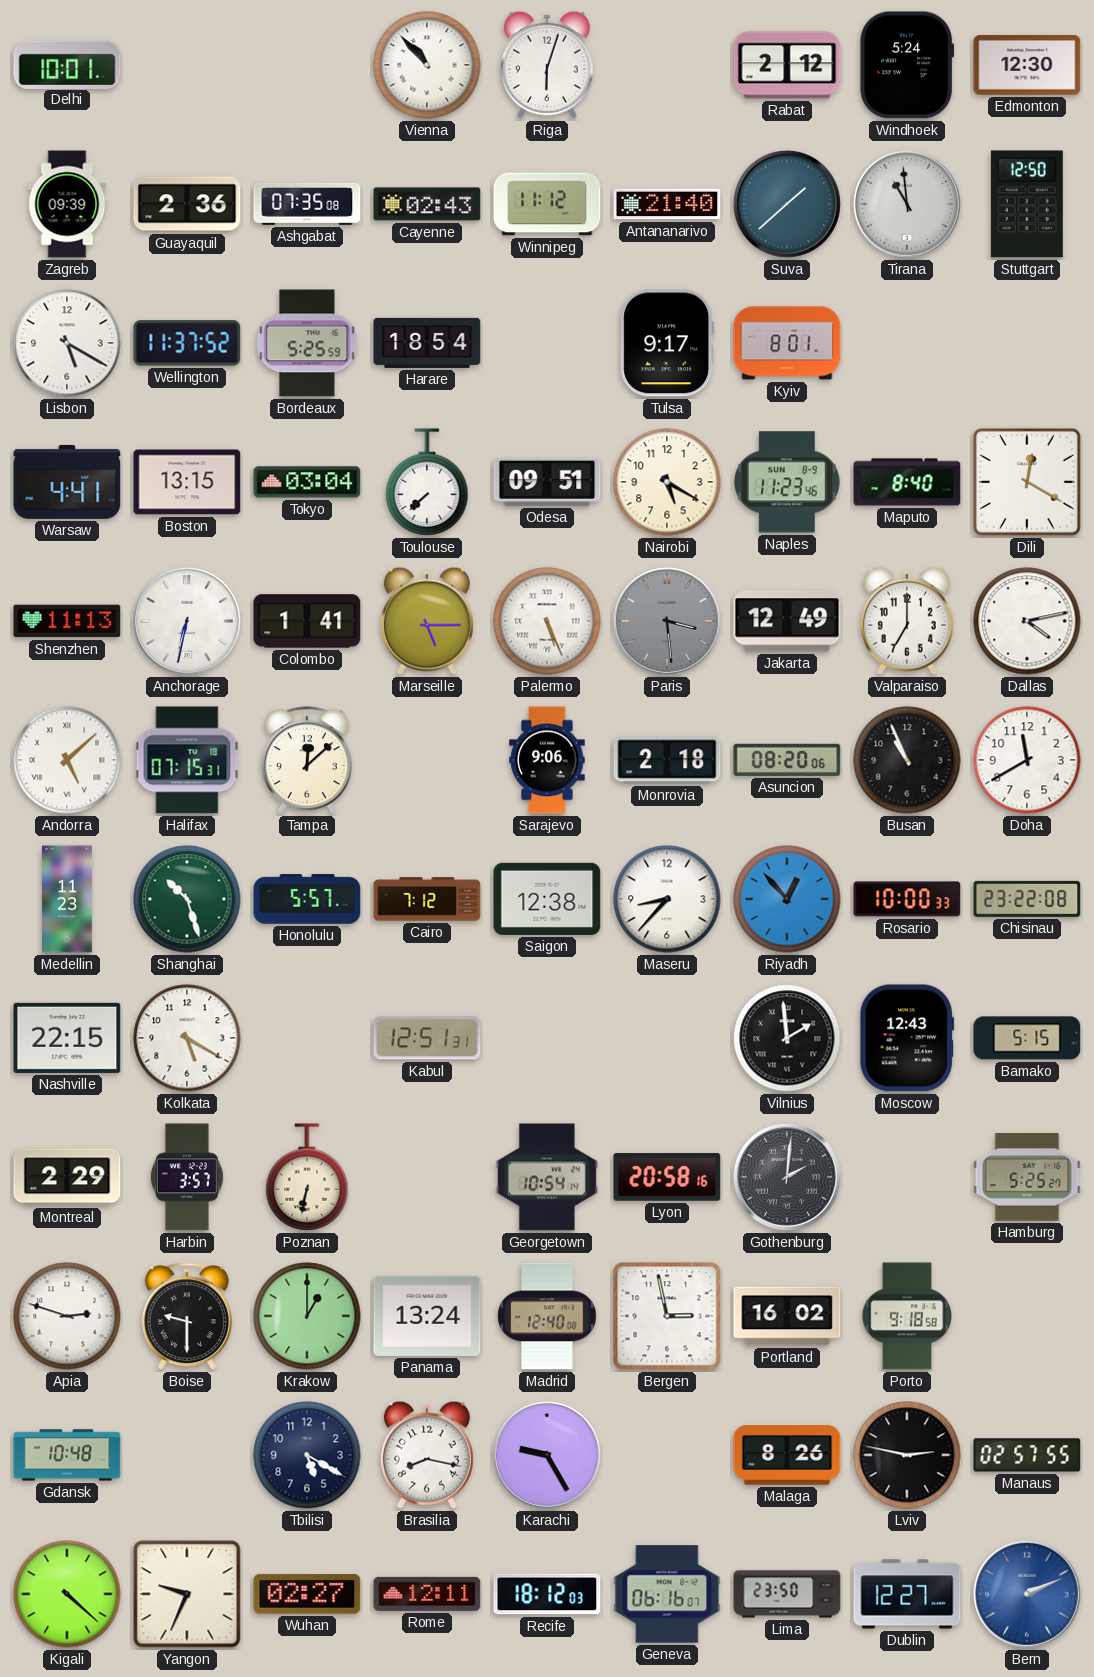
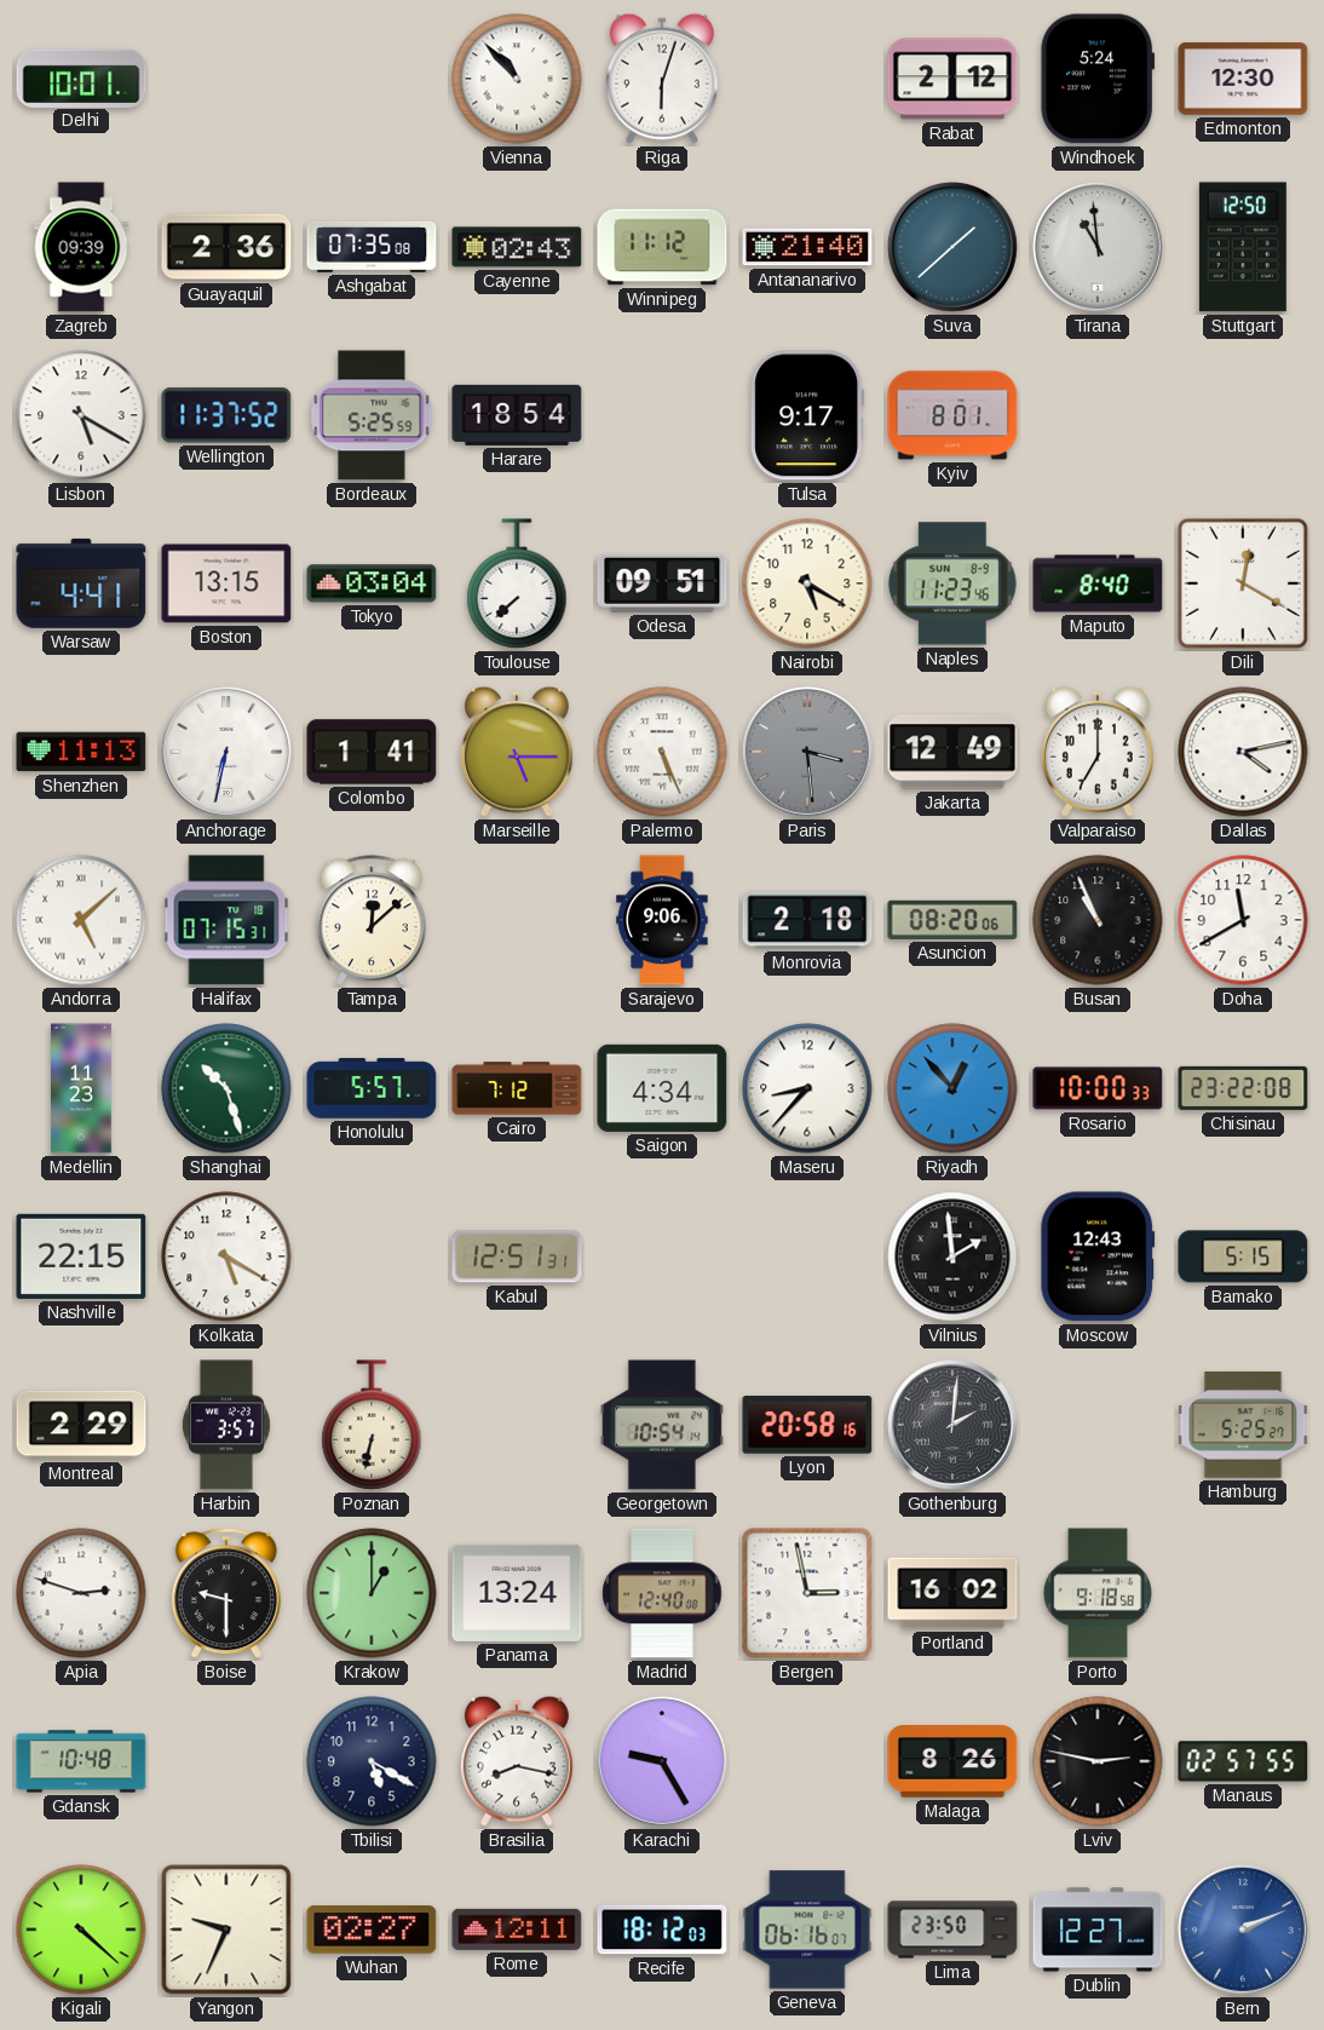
Saigon: 12:38 -> 4:34 (662, 1088)
